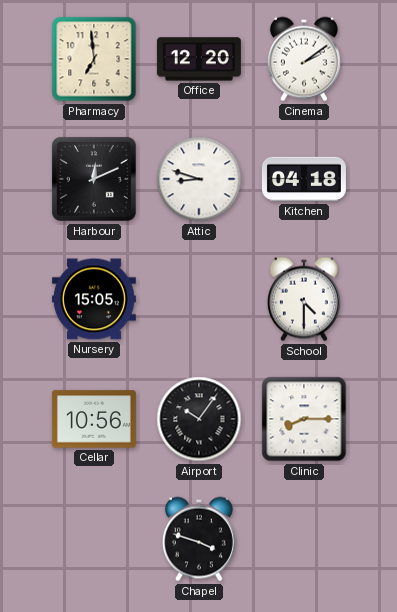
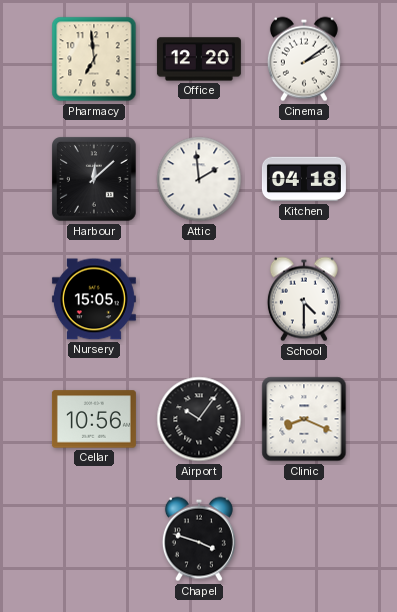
Harbour: 12:11 -> 12:08 (95, 180)
Attic: 8:48 -> 1:59 (199, 179)
Clinic: 8:15 -> 8:19 (304, 419)
